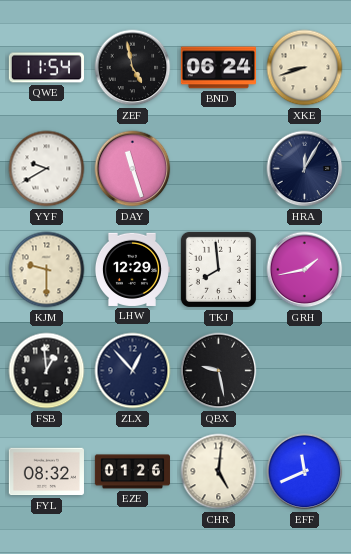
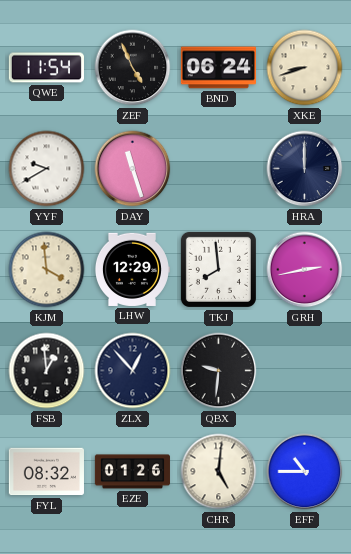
ZEF: 4:58 -> 4:56 (133, 68)
HRA: 12:05 -> 12:00 (305, 169)
KJM: 9:30 -> 3:59 (47, 270)
GRH: 1:43 -> 2:43 (305, 270)
QBX: 9:28 -> 9:31 (219, 371)
EFF: 11:41 -> 10:45 (305, 472)
